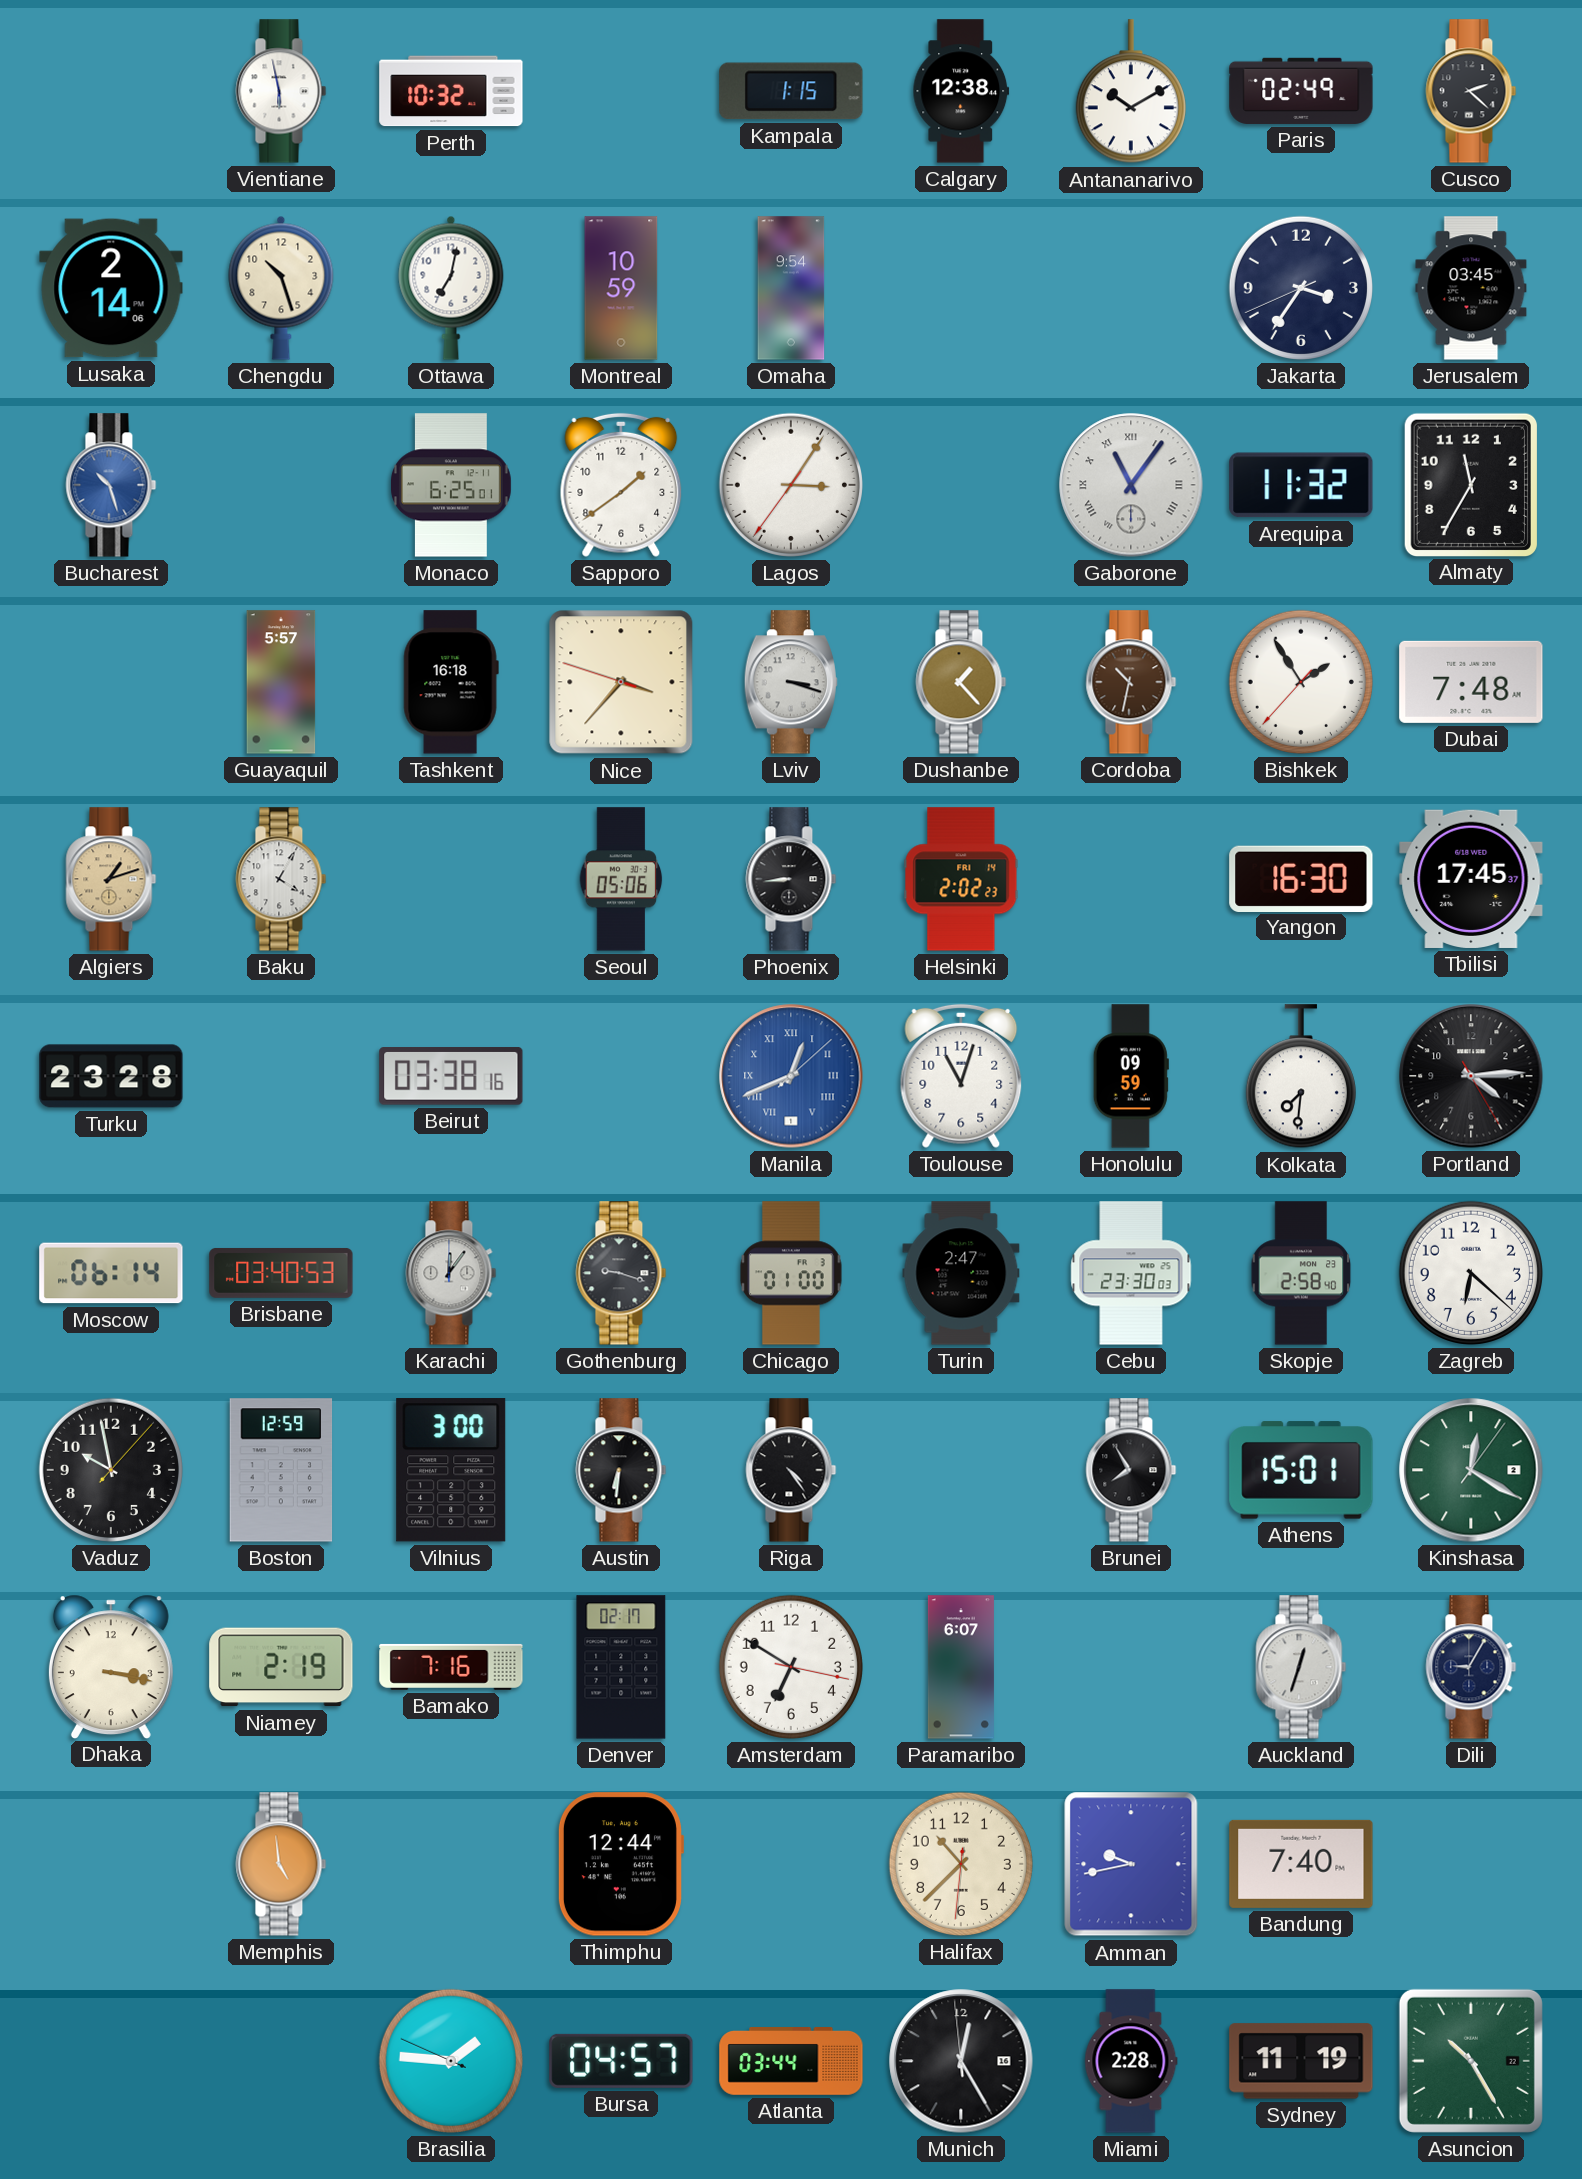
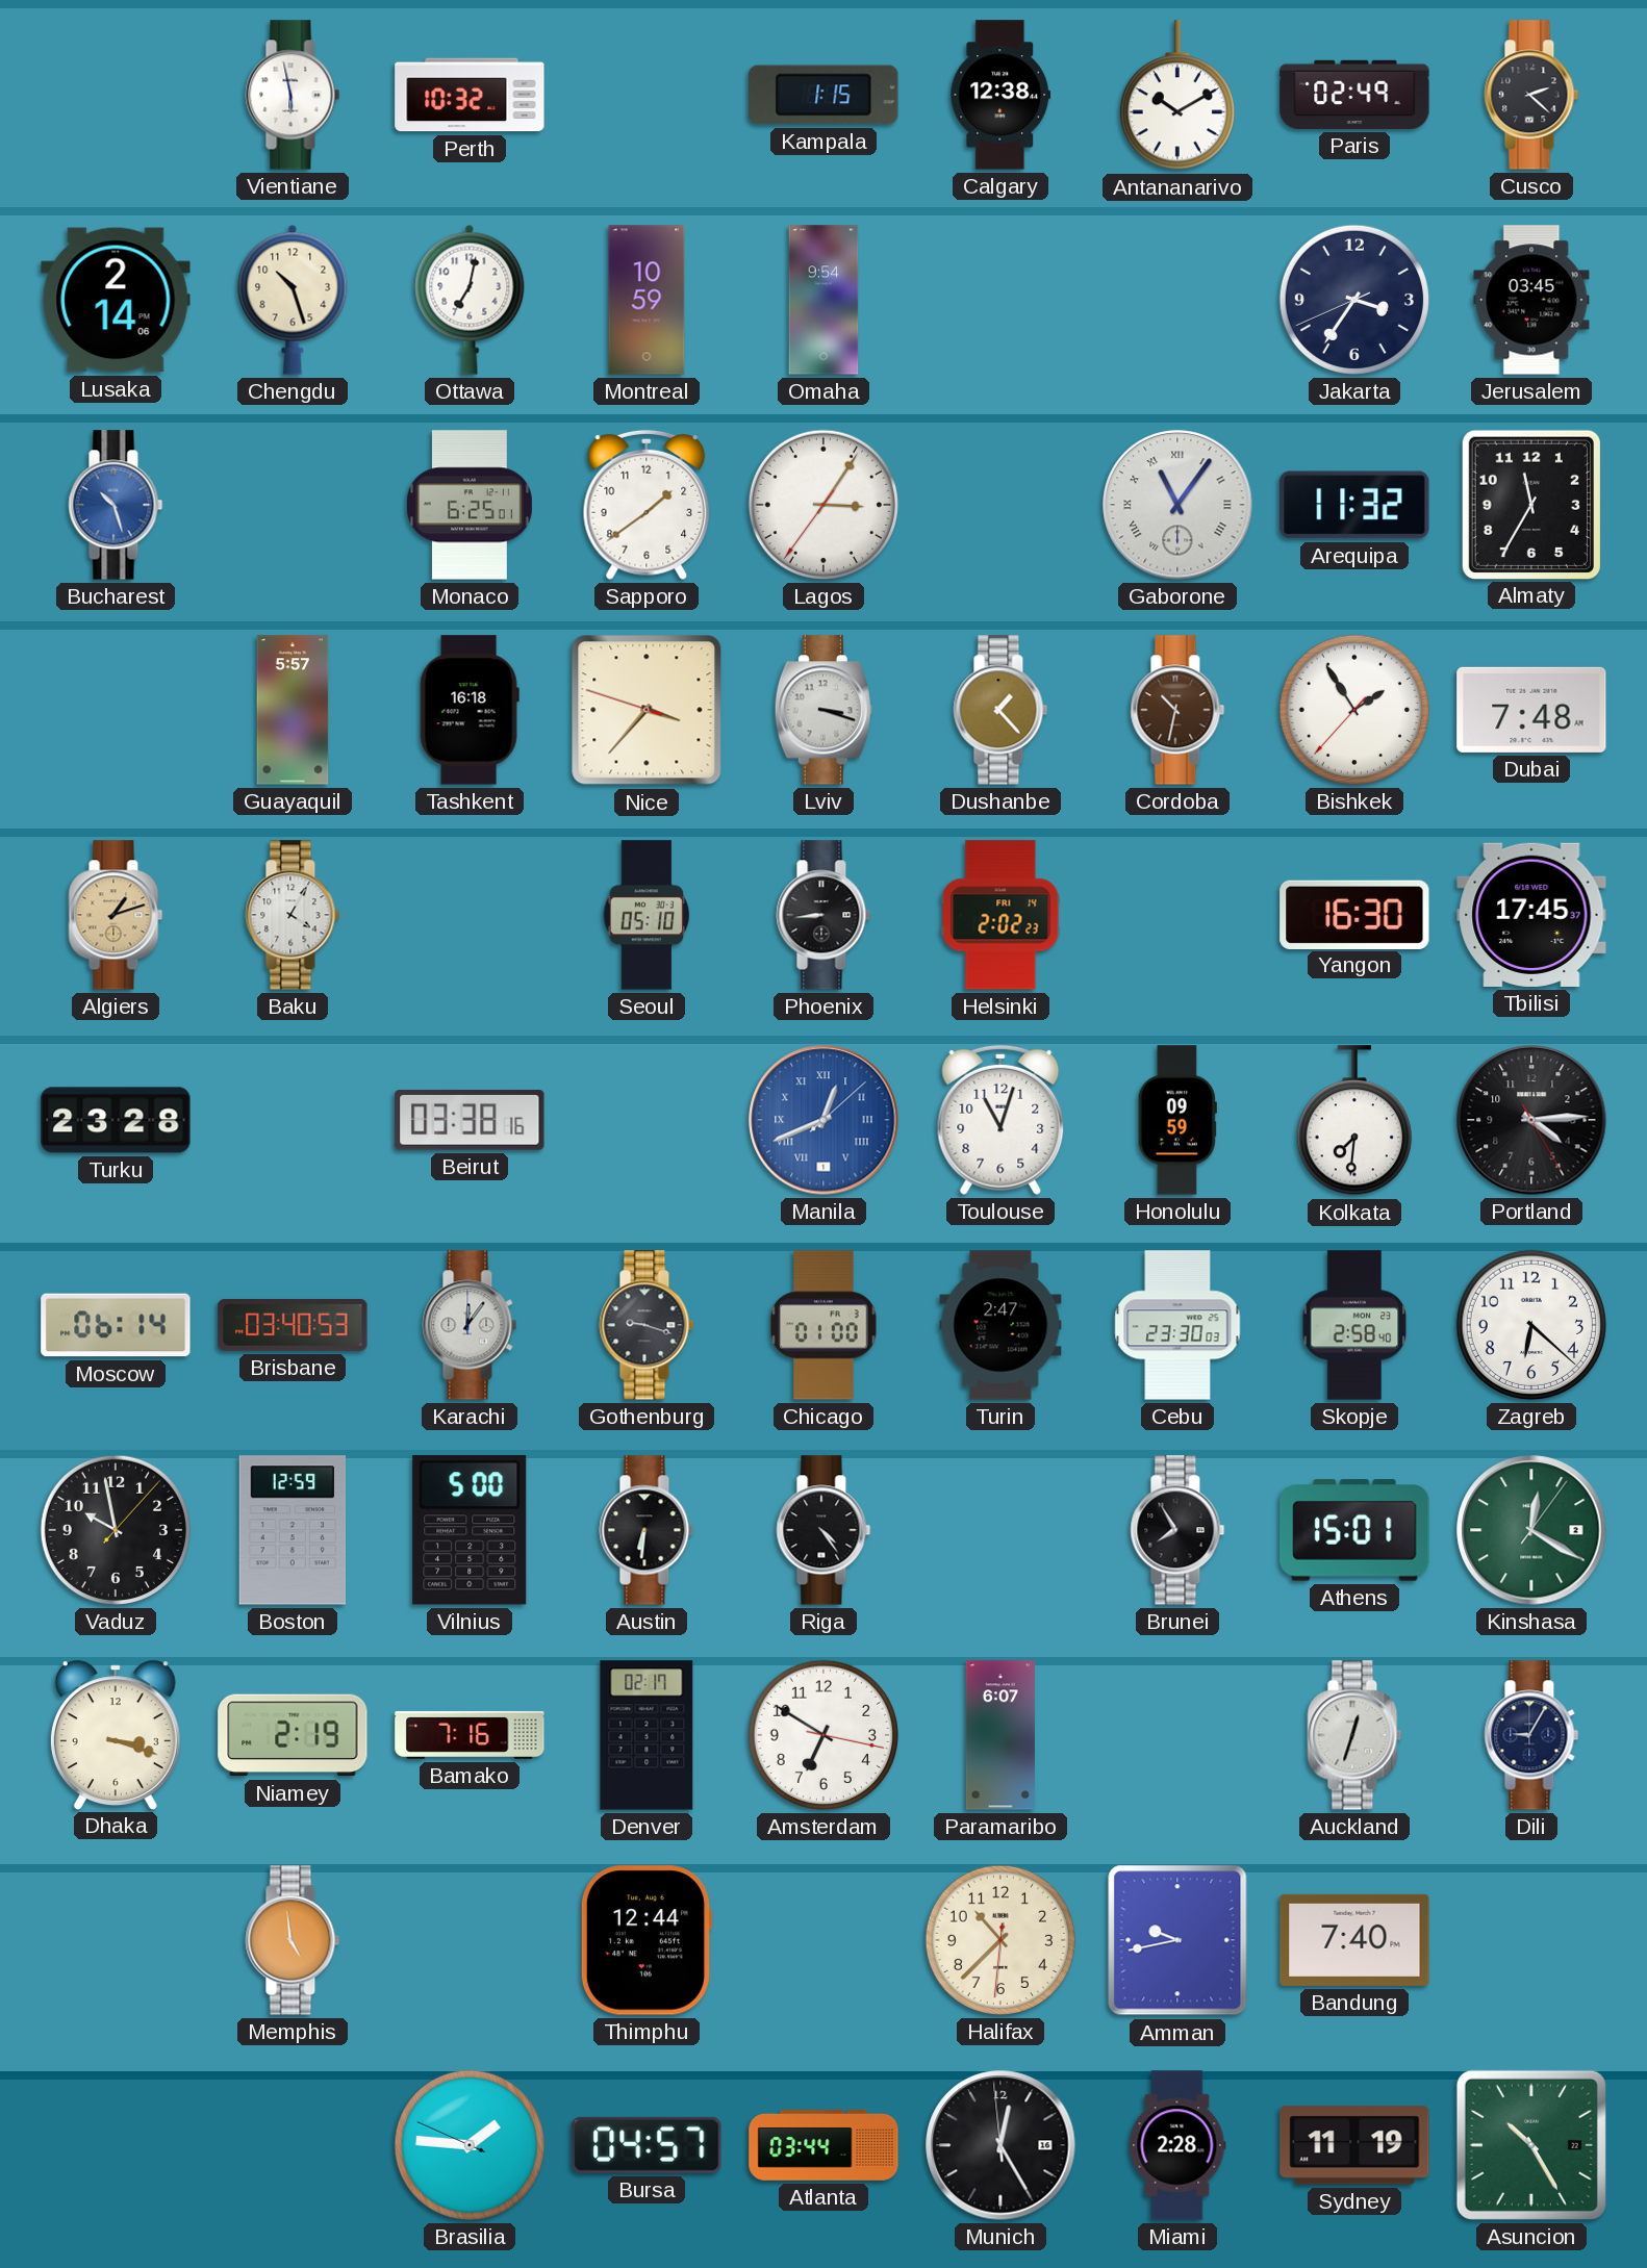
Seoul: 05:06 -> 05:10 (647, 915)
Vilnius: 3:00 -> 5:00 (470, 1530)
Dhaka: 3:17 -> 3:18 (116, 1734)
